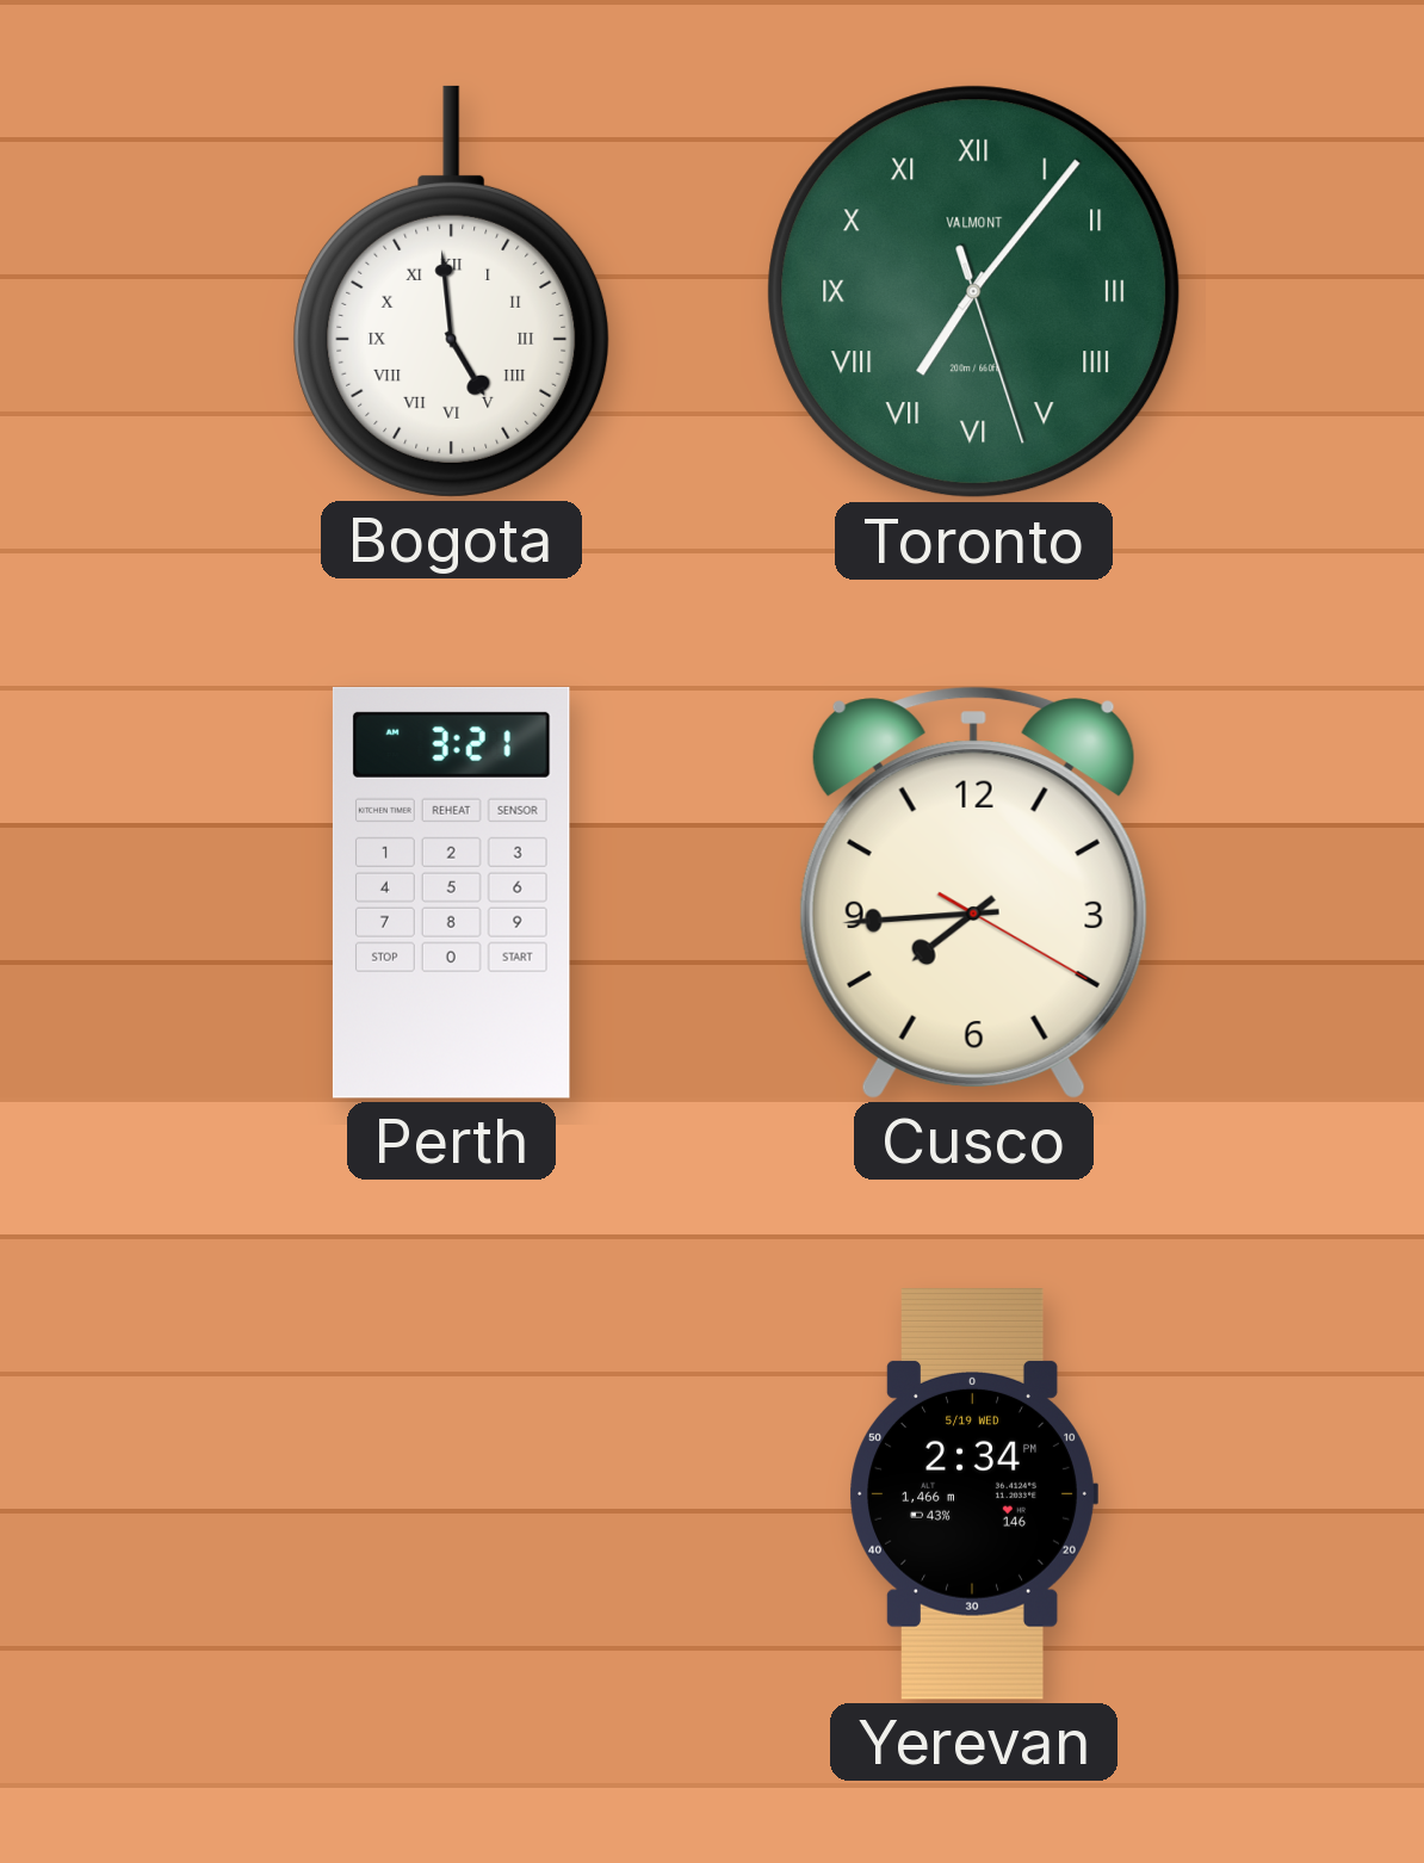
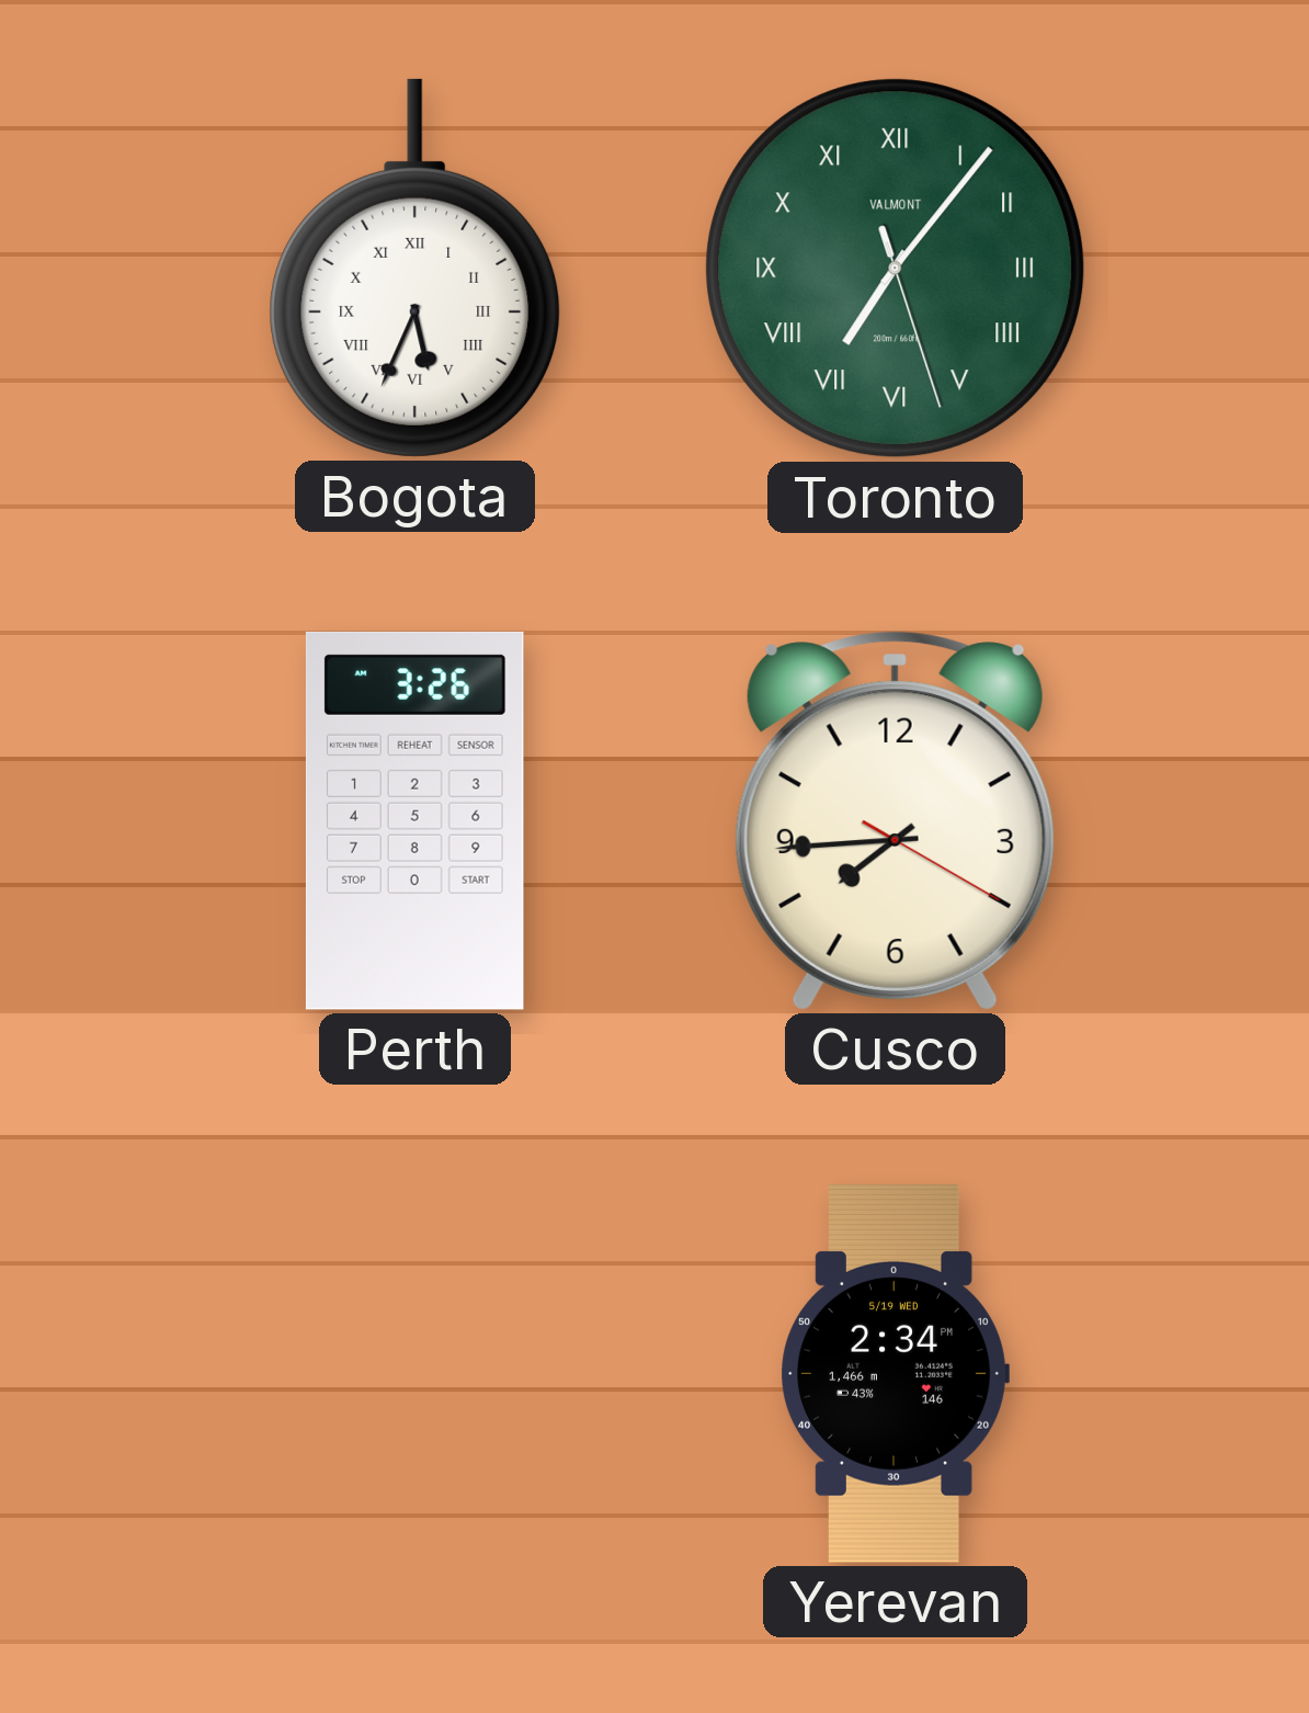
Bogota: 4:59 -> 5:34 (416, 268)
Perth: 3:21 -> 3:26 (414, 820)
